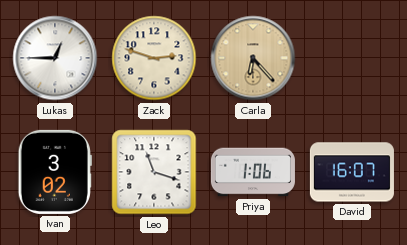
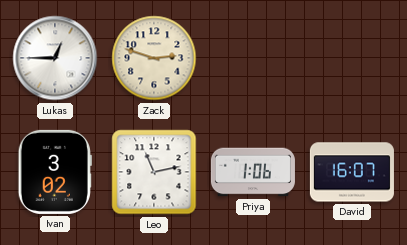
Carla: 6:23 -> none (253, 58)
Leo: 11:18 -> 11:13 (154, 172)
